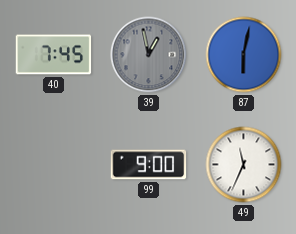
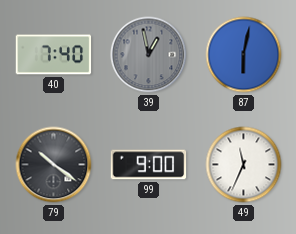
40: 7:45 -> 7:40 (54, 55)
79: none -> 10:21 (54, 165)
